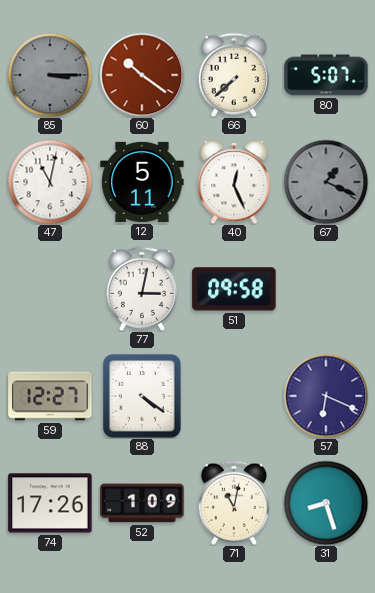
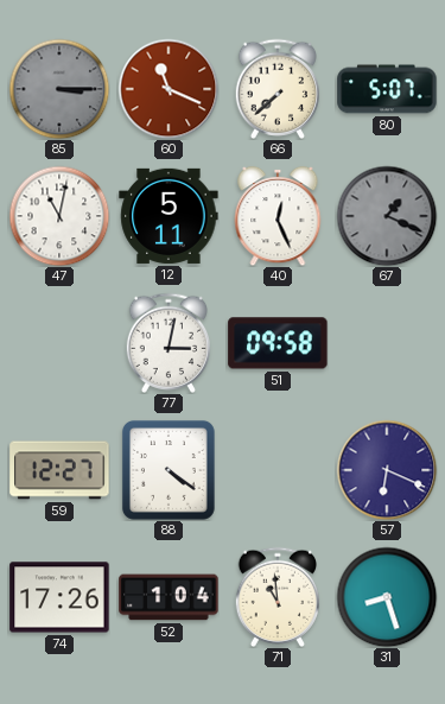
60: 10:21 -> 11:19 (169, 89)
52: 1:09 -> 1:04 (169, 597)
71: 11:02 -> 10:59 (278, 597)
